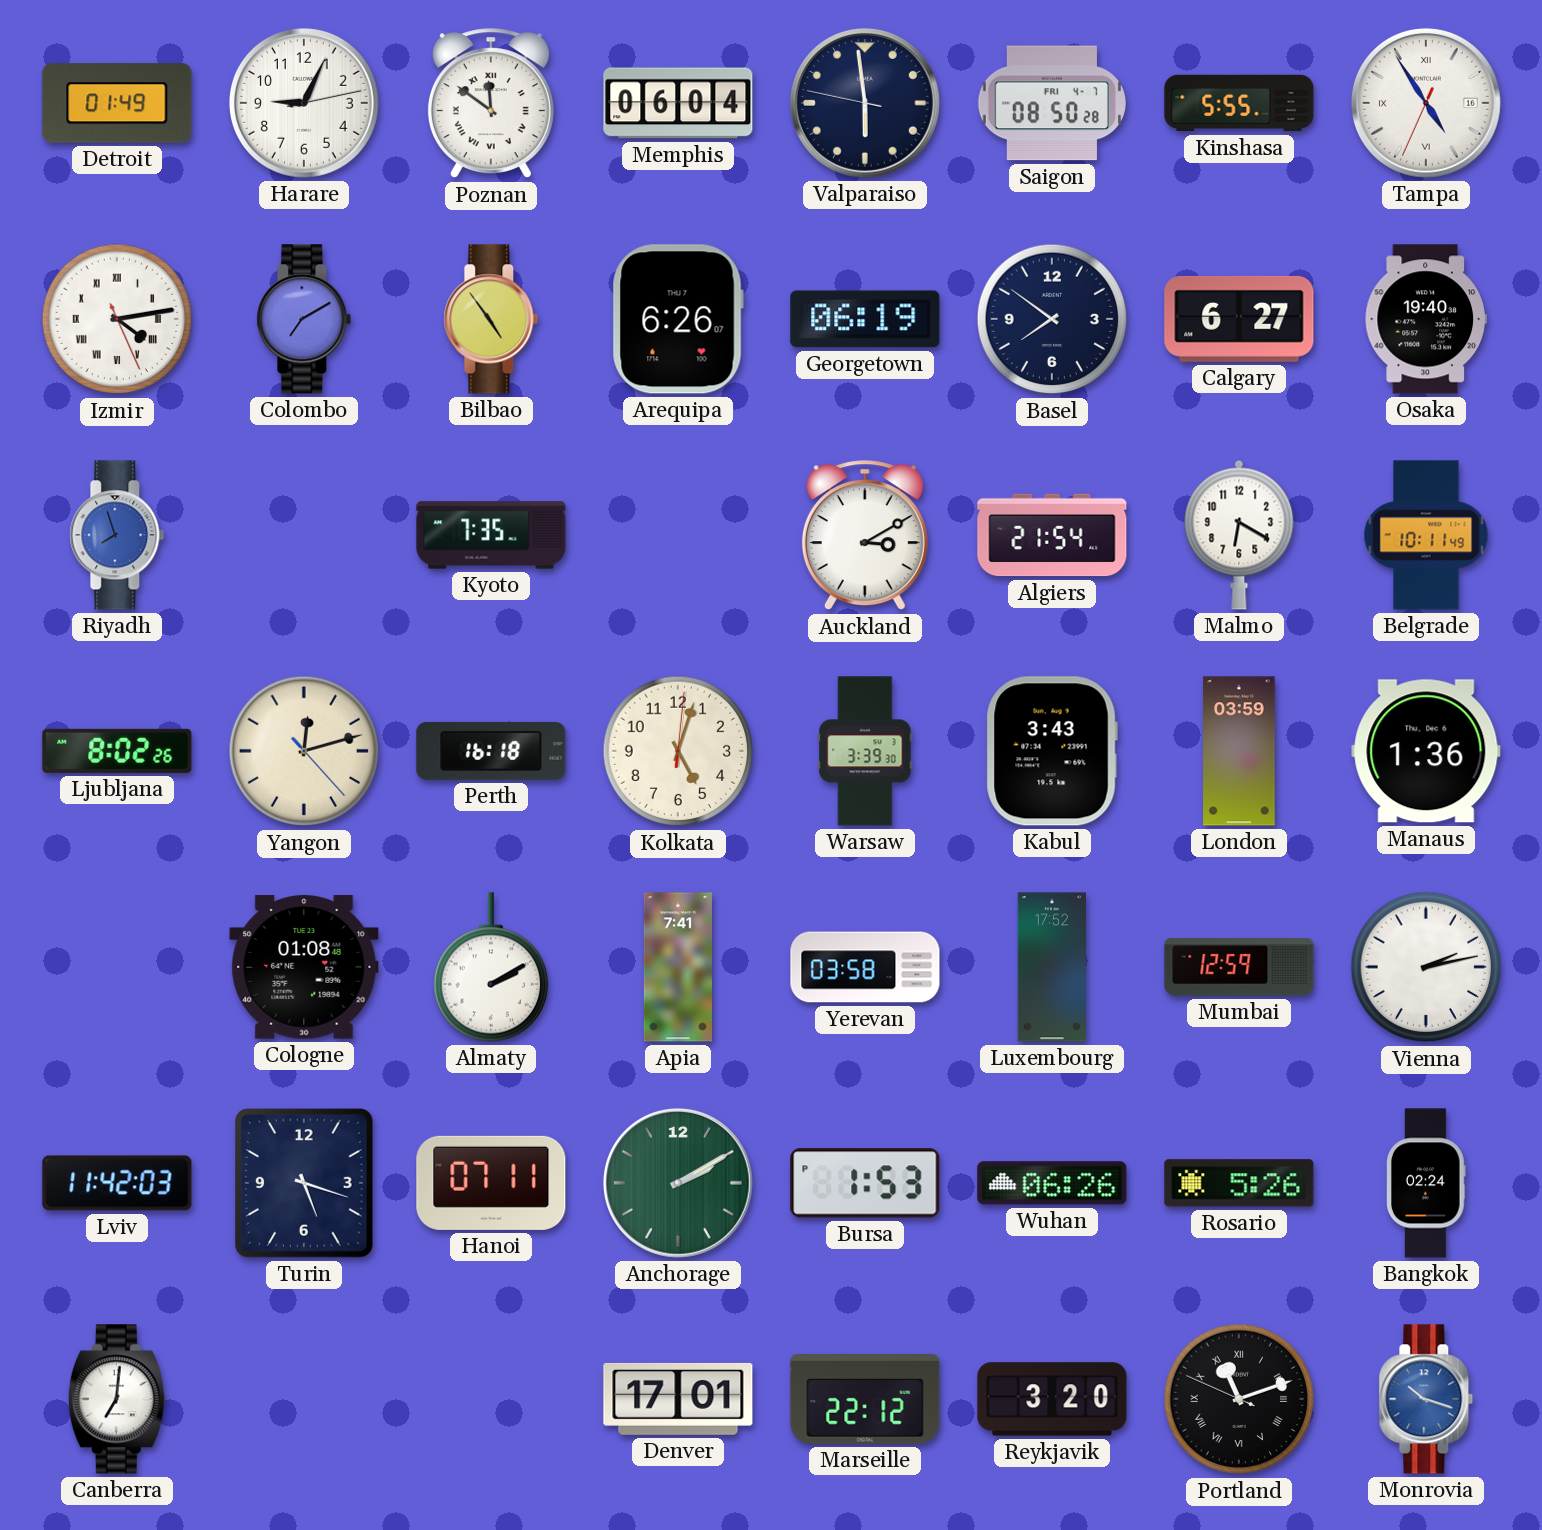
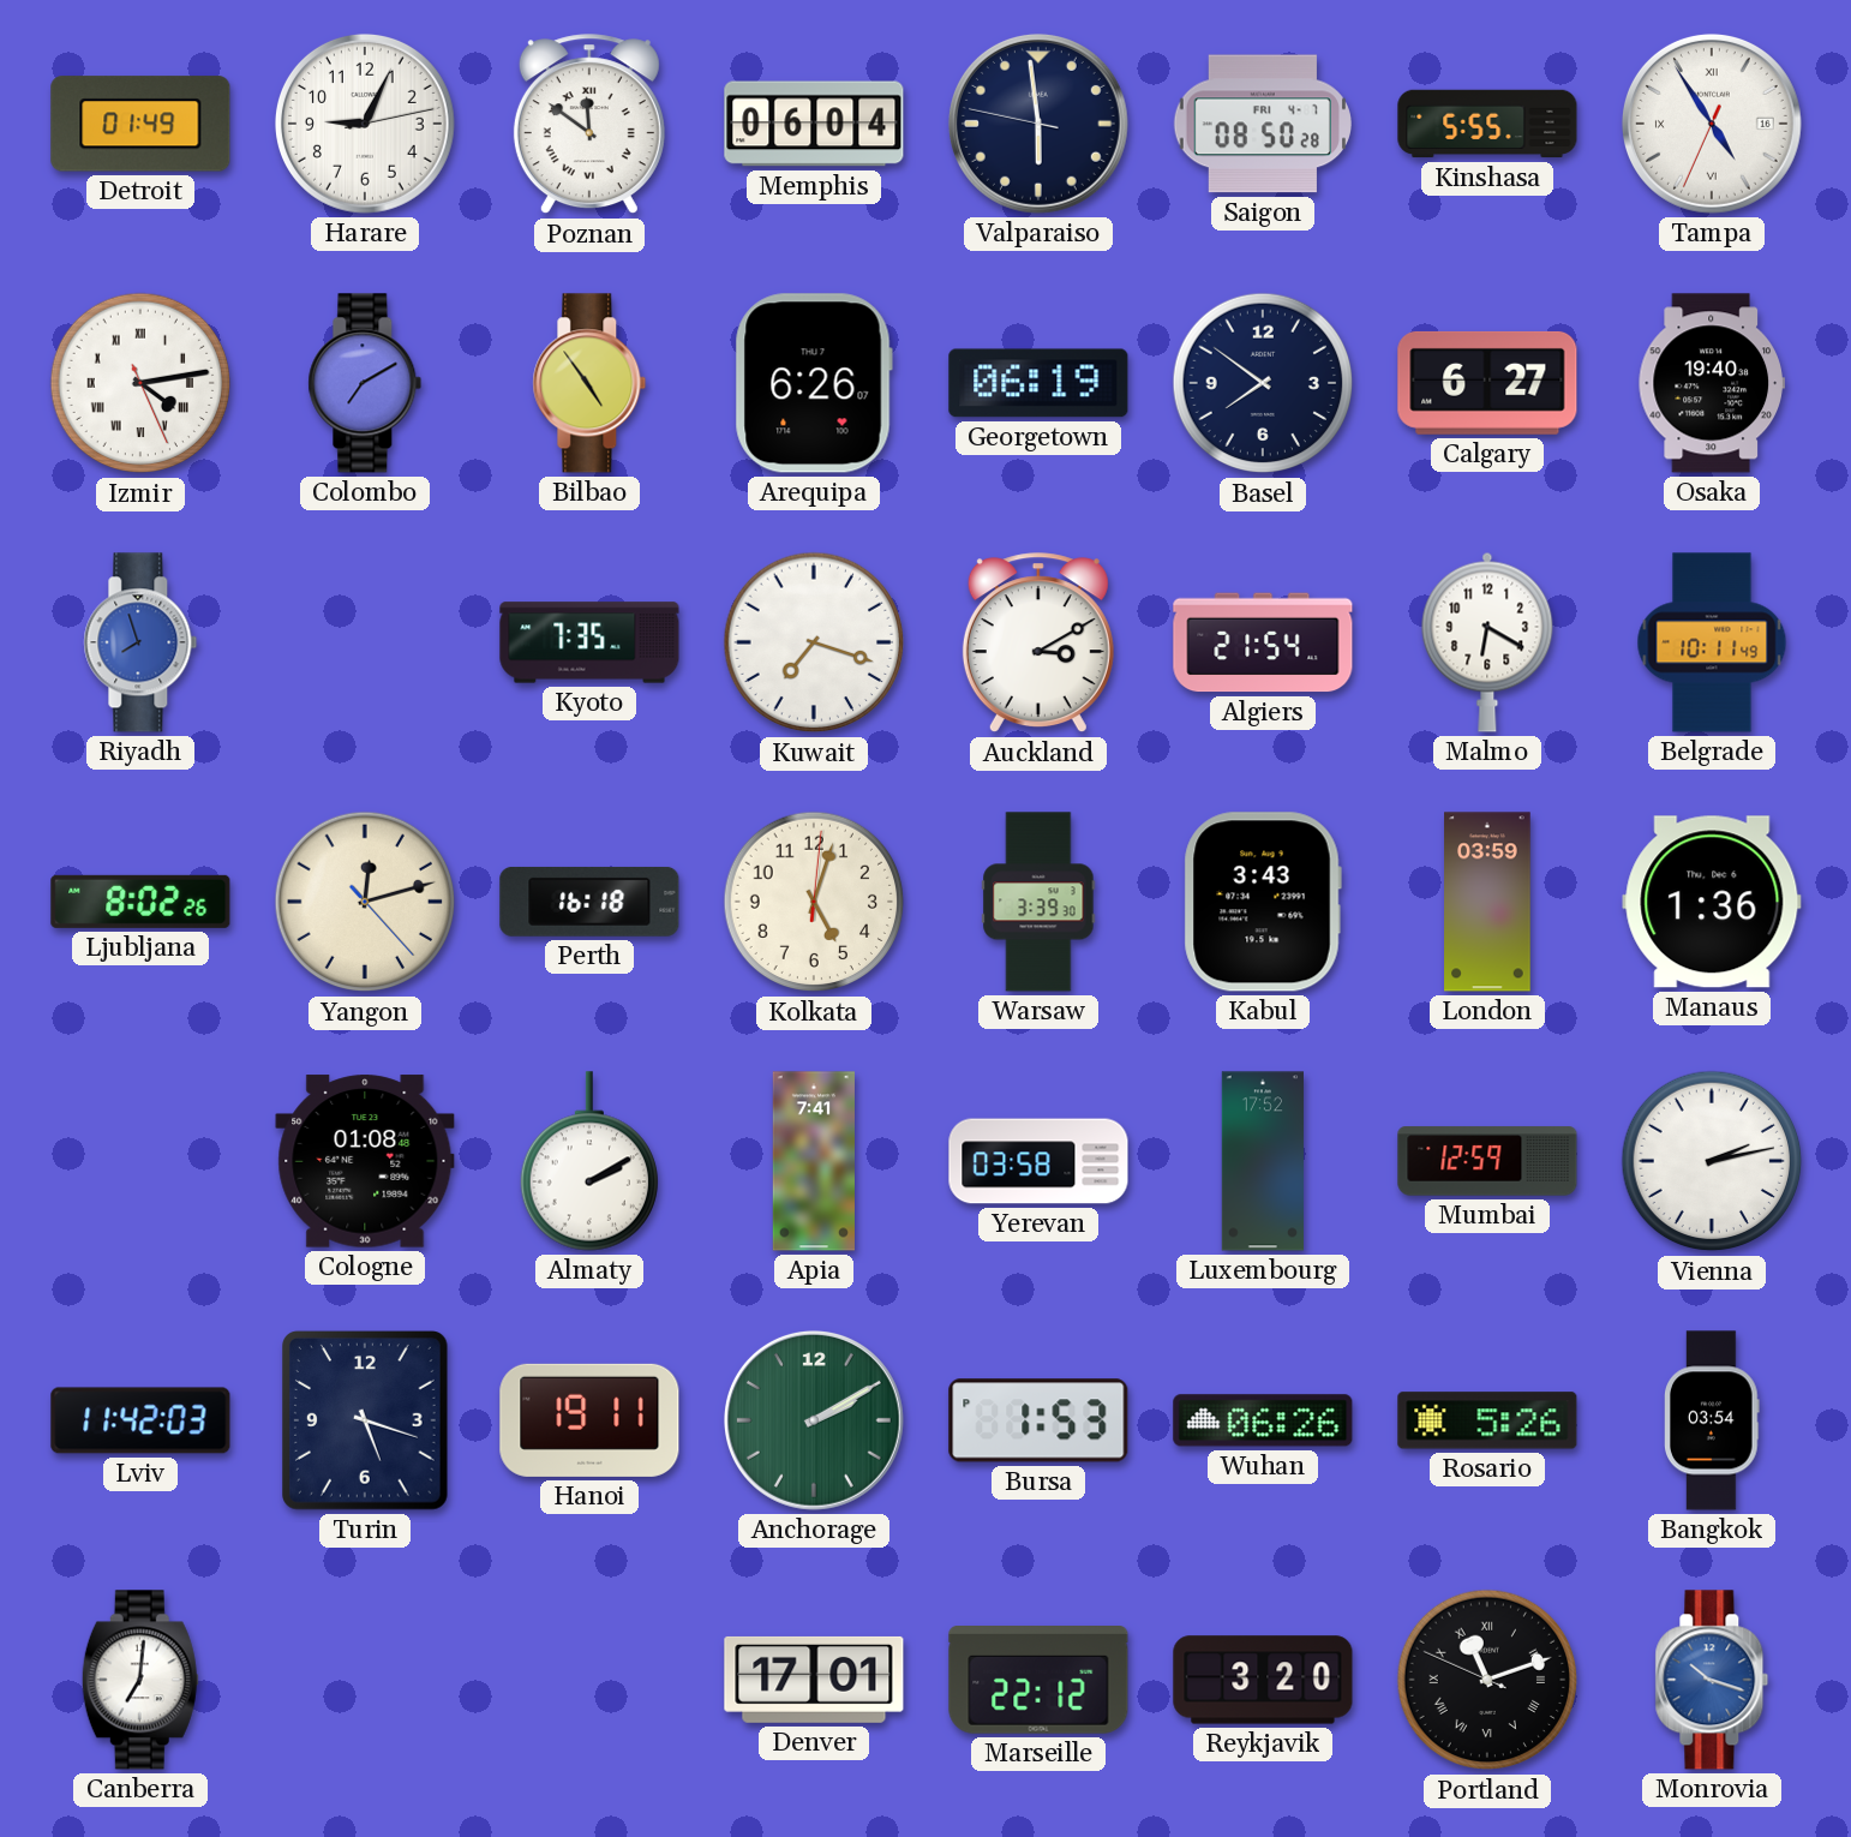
Kuwait: none -> 7:18 (814, 642)
Hanoi: 07:11 -> 19:11 (589, 1420)
Bangkok: 02:24 -> 03:54 (1713, 1420)
